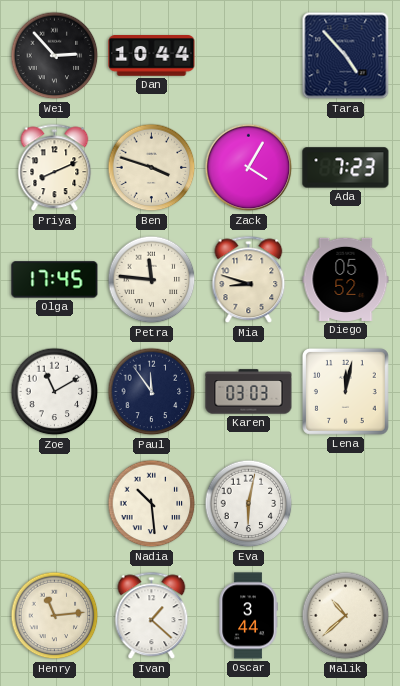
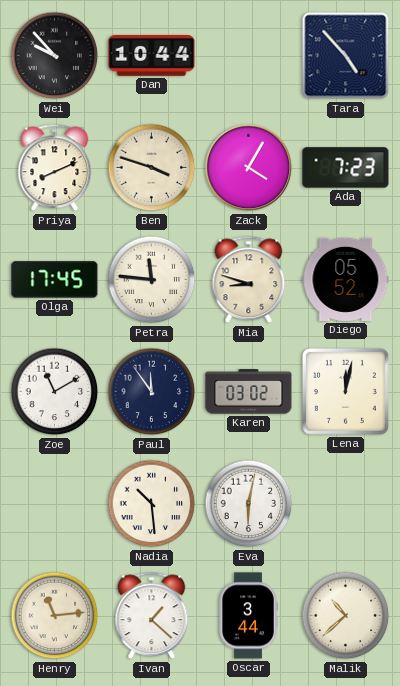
Wei: 2:53 -> 9:53 (55, 56)
Karen: 03:03 -> 03:02 (249, 392)
